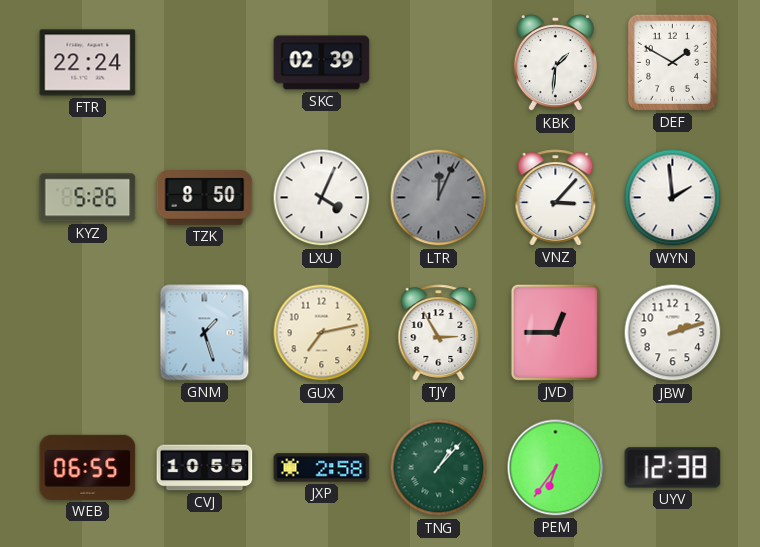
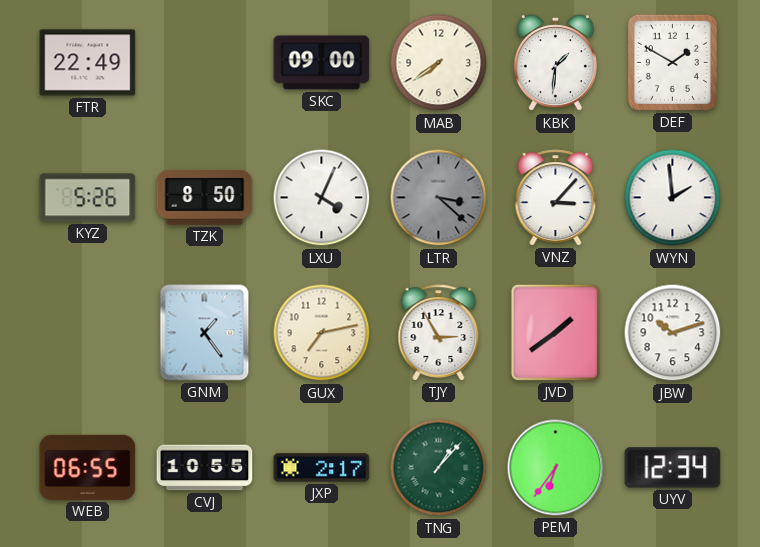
FTR: 22:24 -> 22:49 (88, 63)
SKC: 02:39 -> 09:00 (322, 63)
MAB: none -> 7:39 (439, 63)
LTR: 12:04 -> 3:22 (439, 198)
GNM: 1:27 -> 1:24 (205, 333)
JVD: 12:45 -> 1:39 (555, 332)
JBW: 2:12 -> 10:12 (673, 333)
JXP: 2:58 -> 2:17 (322, 468)
UYV: 12:38 -> 12:34 (673, 468)
